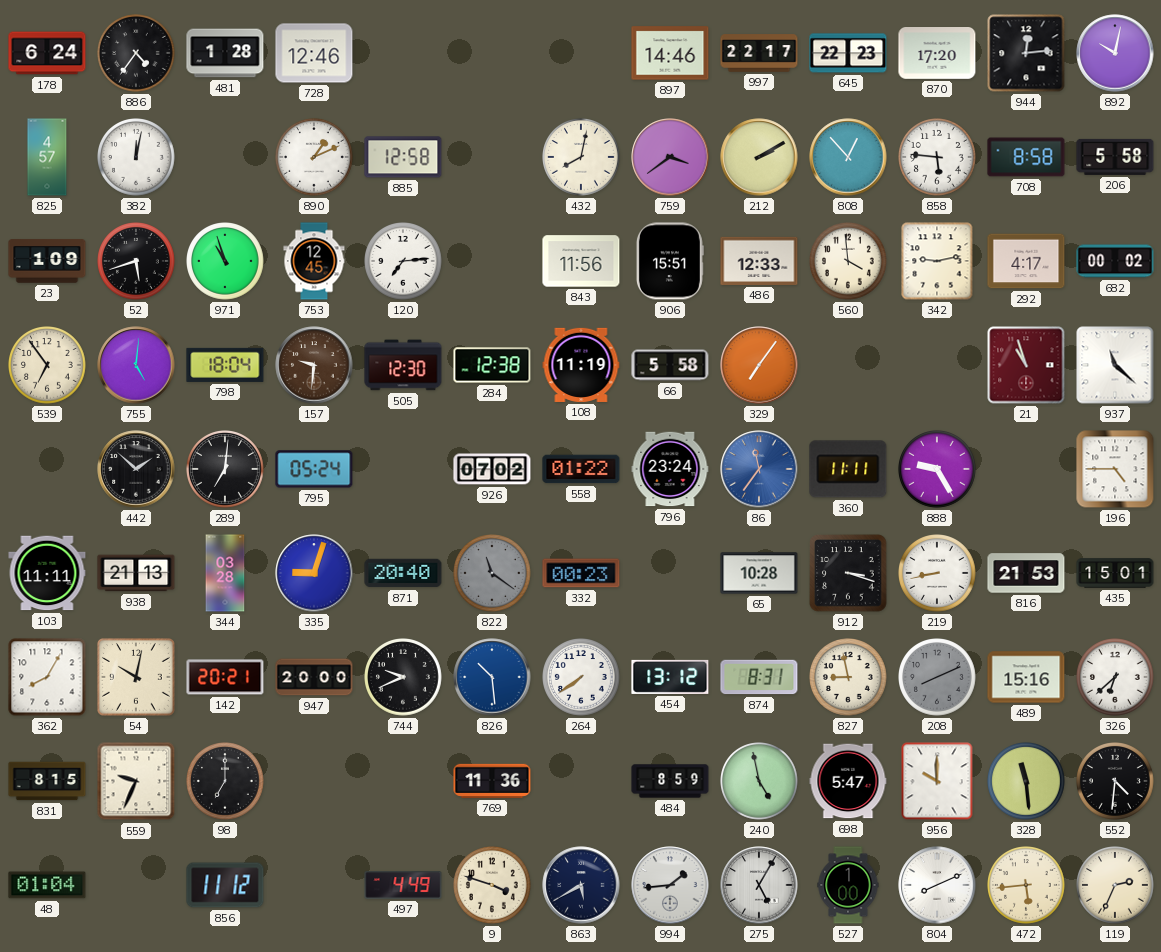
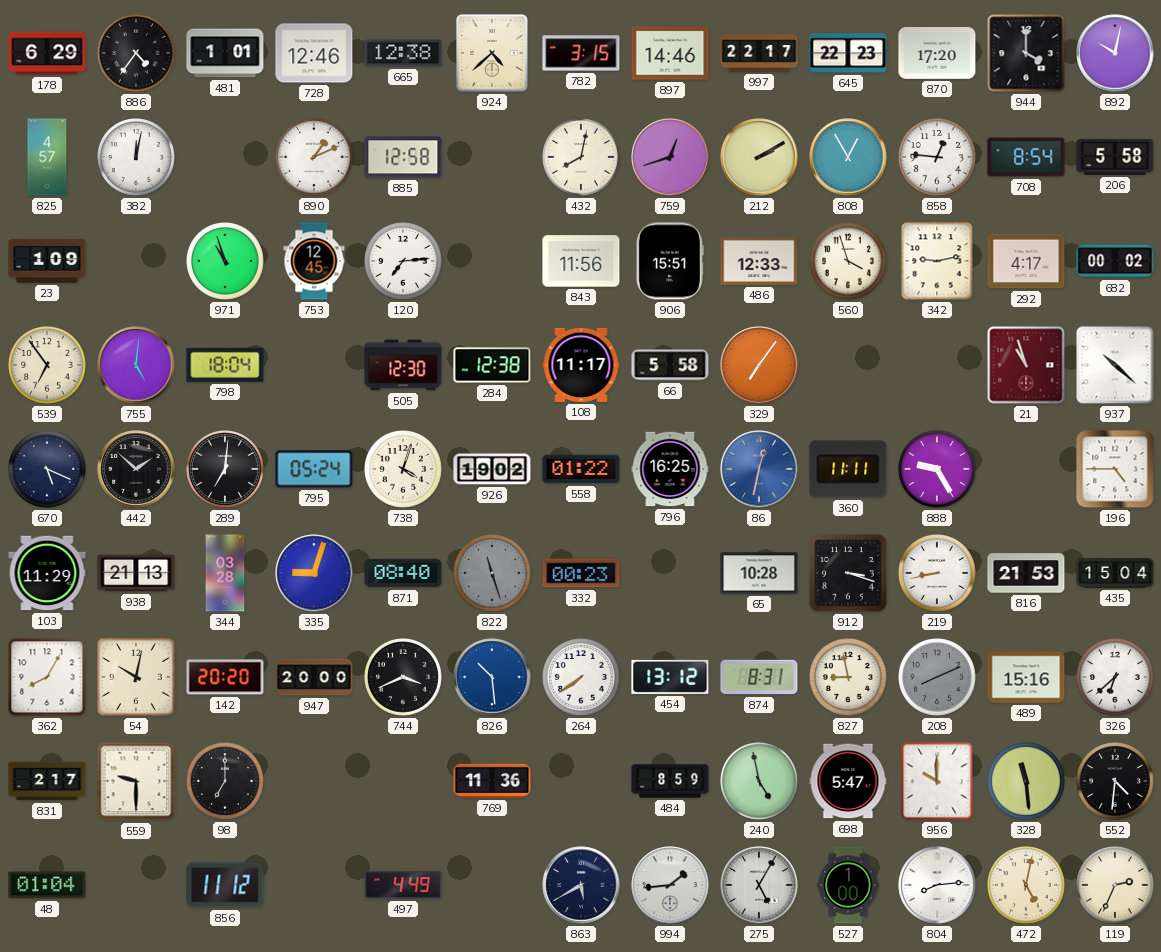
178: 6:24 -> 6:29 (47, 53)
481: 1:28 -> 1:01 (225, 53)
665: none -> 12:38 (403, 53)
924: none -> 4:38 (492, 53)
782: none -> 3:15 (581, 53)
944: 12:14 -> 4:00 (1026, 53)
759: 3:39 -> 12:42 (670, 157)
808: 12:53 -> 12:55 (848, 157)
858: 5:46 -> 12:46 (938, 158)
708: 8:58 -> 8:54 (1026, 157)
52: 5:42 -> none (137, 262)
560: 3:59 -> 3:57 (849, 262)
157: 9:31 -> none (314, 365)
108: 11:19 -> 11:17 (581, 365)
937: 11:22 -> 10:22 (1115, 365)
670: none -> 5:19 (48, 470)
738: none -> 4:03 (404, 470)
926: 07:02 -> 19:02 (492, 469)
796: 23:24 -> 16:25 (670, 469)
86: 11:36 -> 12:32 (759, 469)
103: 11:11 -> 11:29 (47, 573)
871: 20:40 -> 08:40 (403, 573)
822: 11:21 -> 11:27 (493, 574)
435: 15:01 -> 15:04 (1115, 573)
142: 20:21 -> 20:20 (225, 677)
744: 9:41 -> 3:41 (404, 678)
831: 8:15 -> 2:17 (47, 781)
559: 9:34 -> 9:30 (136, 781)
9: 3:48 -> none (493, 886)
804: 8:11 -> 8:14 (937, 885)
472: 5:44 -> 5:02 (1027, 886)
